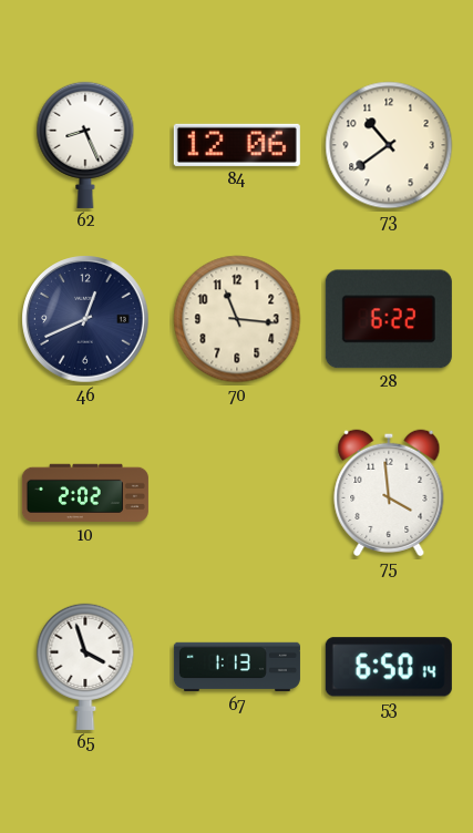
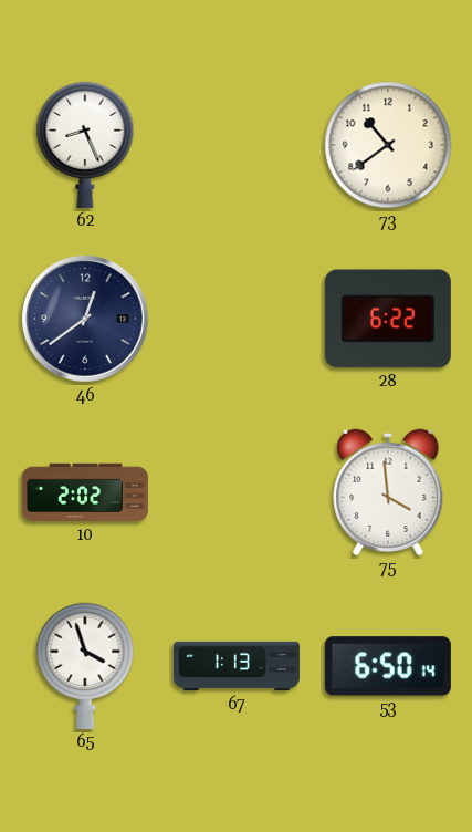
84: 12:06 -> none (237, 145)
46: 12:41 -> 12:39 (85, 319)
70: 11:16 -> none (237, 319)
